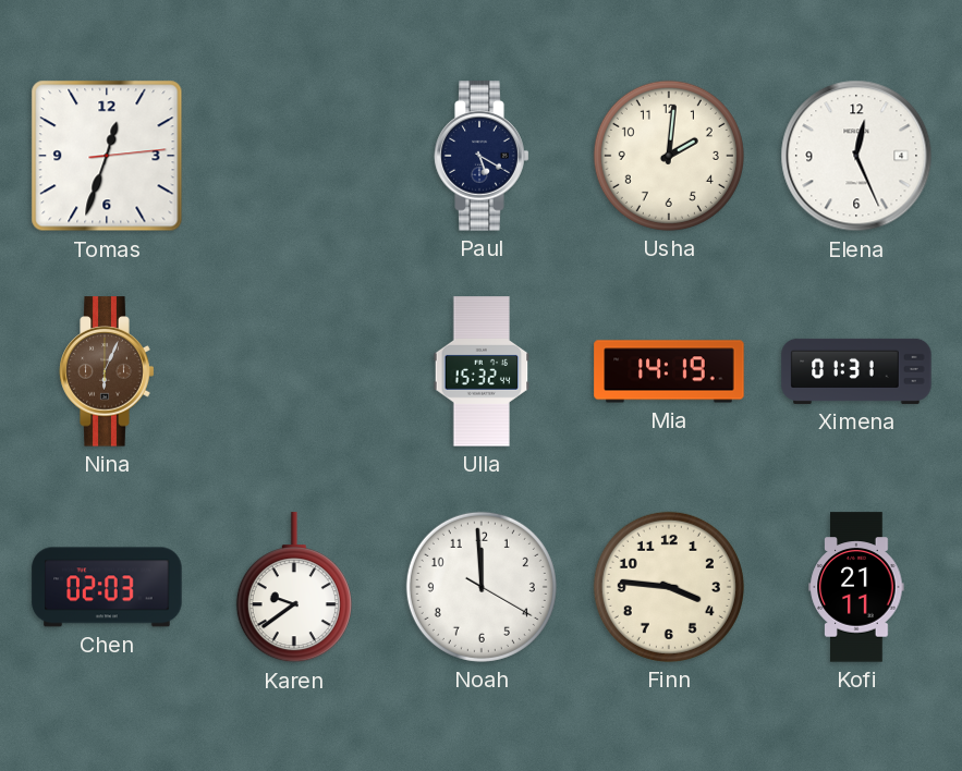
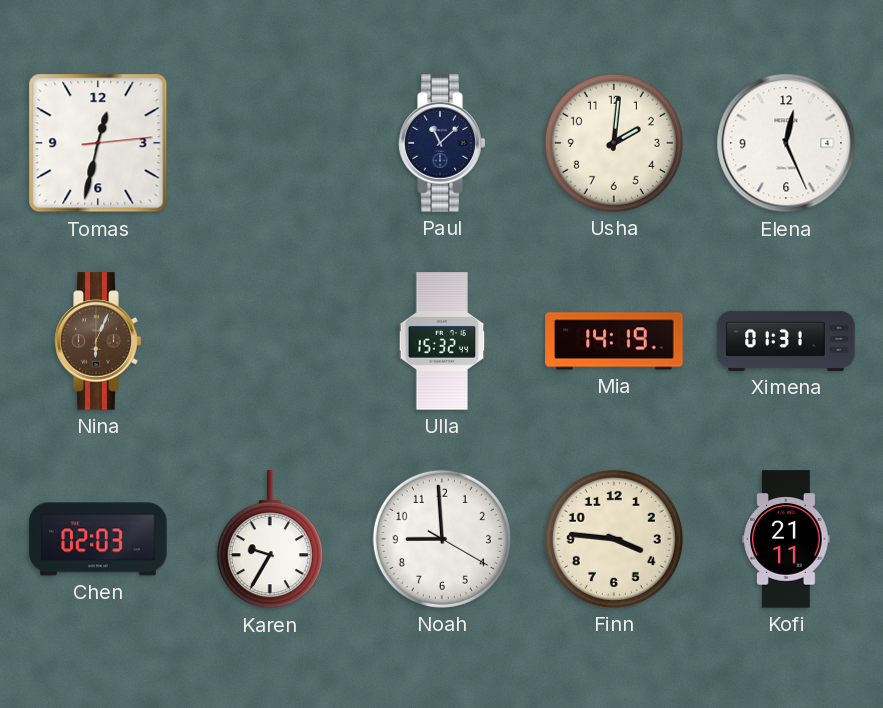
Tomas: 12:33 -> 12:32 (98, 143)
Paul: 5:20 -> 11:08 (442, 143)
Karen: 9:39 -> 9:35 (270, 540)
Noah: 11:59 -> 8:59 (442, 539)
